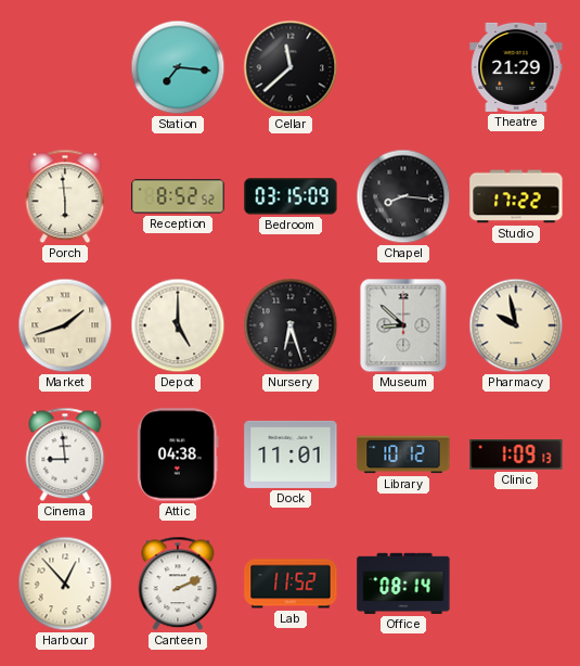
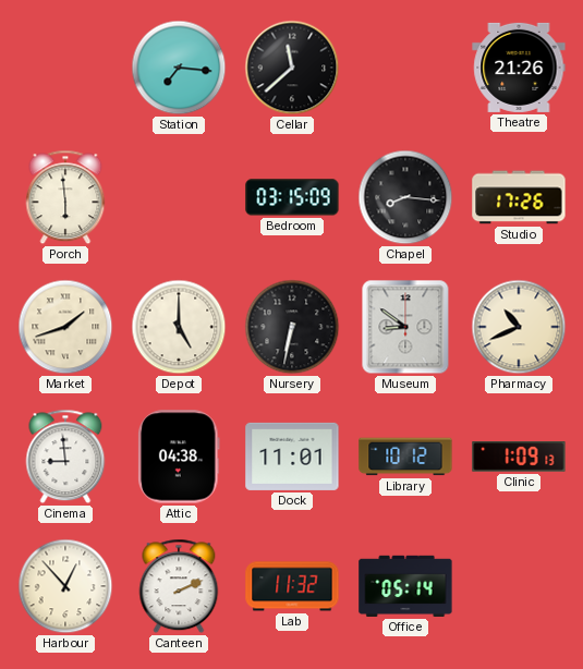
Theatre: 21:29 -> 21:26 (519, 68)
Reception: 8:52 -> none (178, 196)
Studio: 17:22 -> 17:26 (519, 197)
Nursery: 6:27 -> 6:32 (292, 327)
Museum: 8:52 -> 8:51 (405, 327)
Pharmacy: 9:58 -> 10:41 (519, 327)
Lab: 11:52 -> 11:32 (292, 586)
Office: 08:14 -> 05:14 (405, 586)
